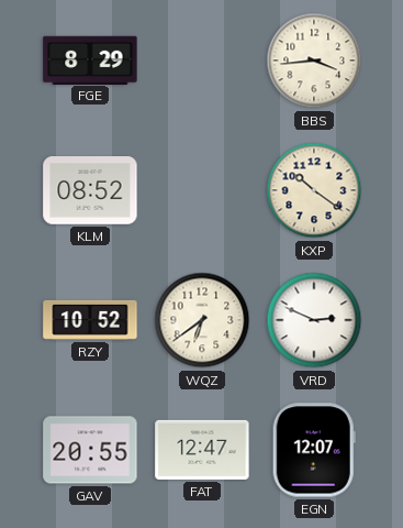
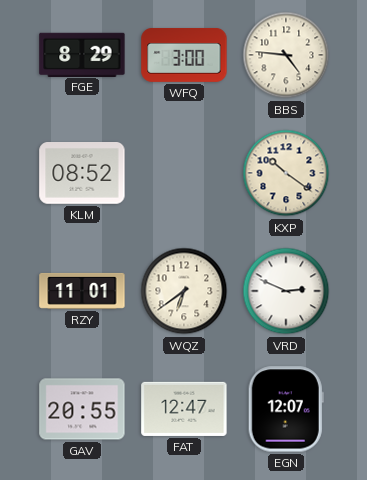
WFQ: none -> 3:00 (184, 56)
BBS: 3:44 -> 4:46 (286, 55)
RZY: 10:52 -> 11:01 (82, 291)
